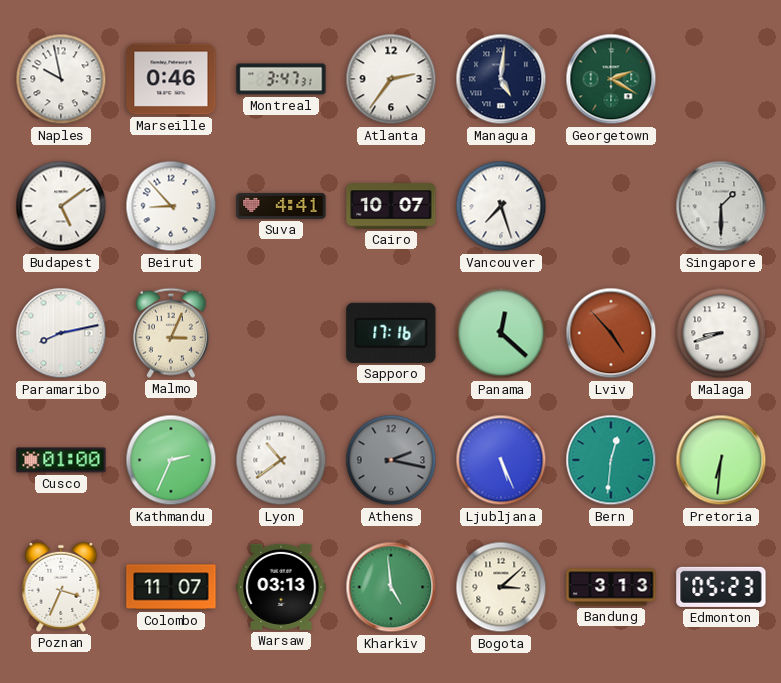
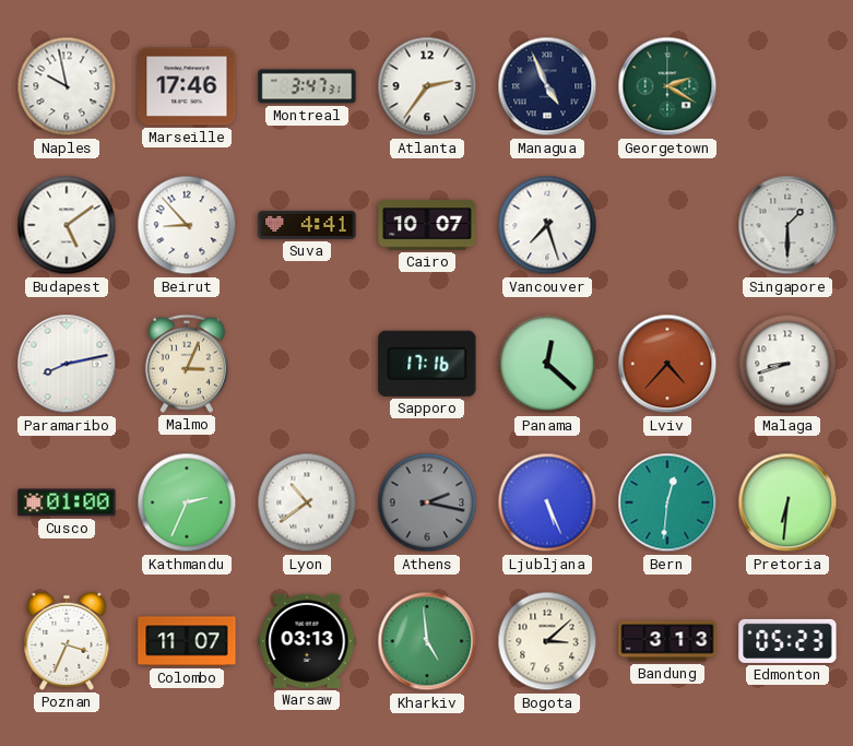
Marseille: 0:46 -> 17:46 (187, 86)
Managua: 5:01 -> 4:56 (547, 86)
Lviv: 4:53 -> 4:37 (667, 364)
